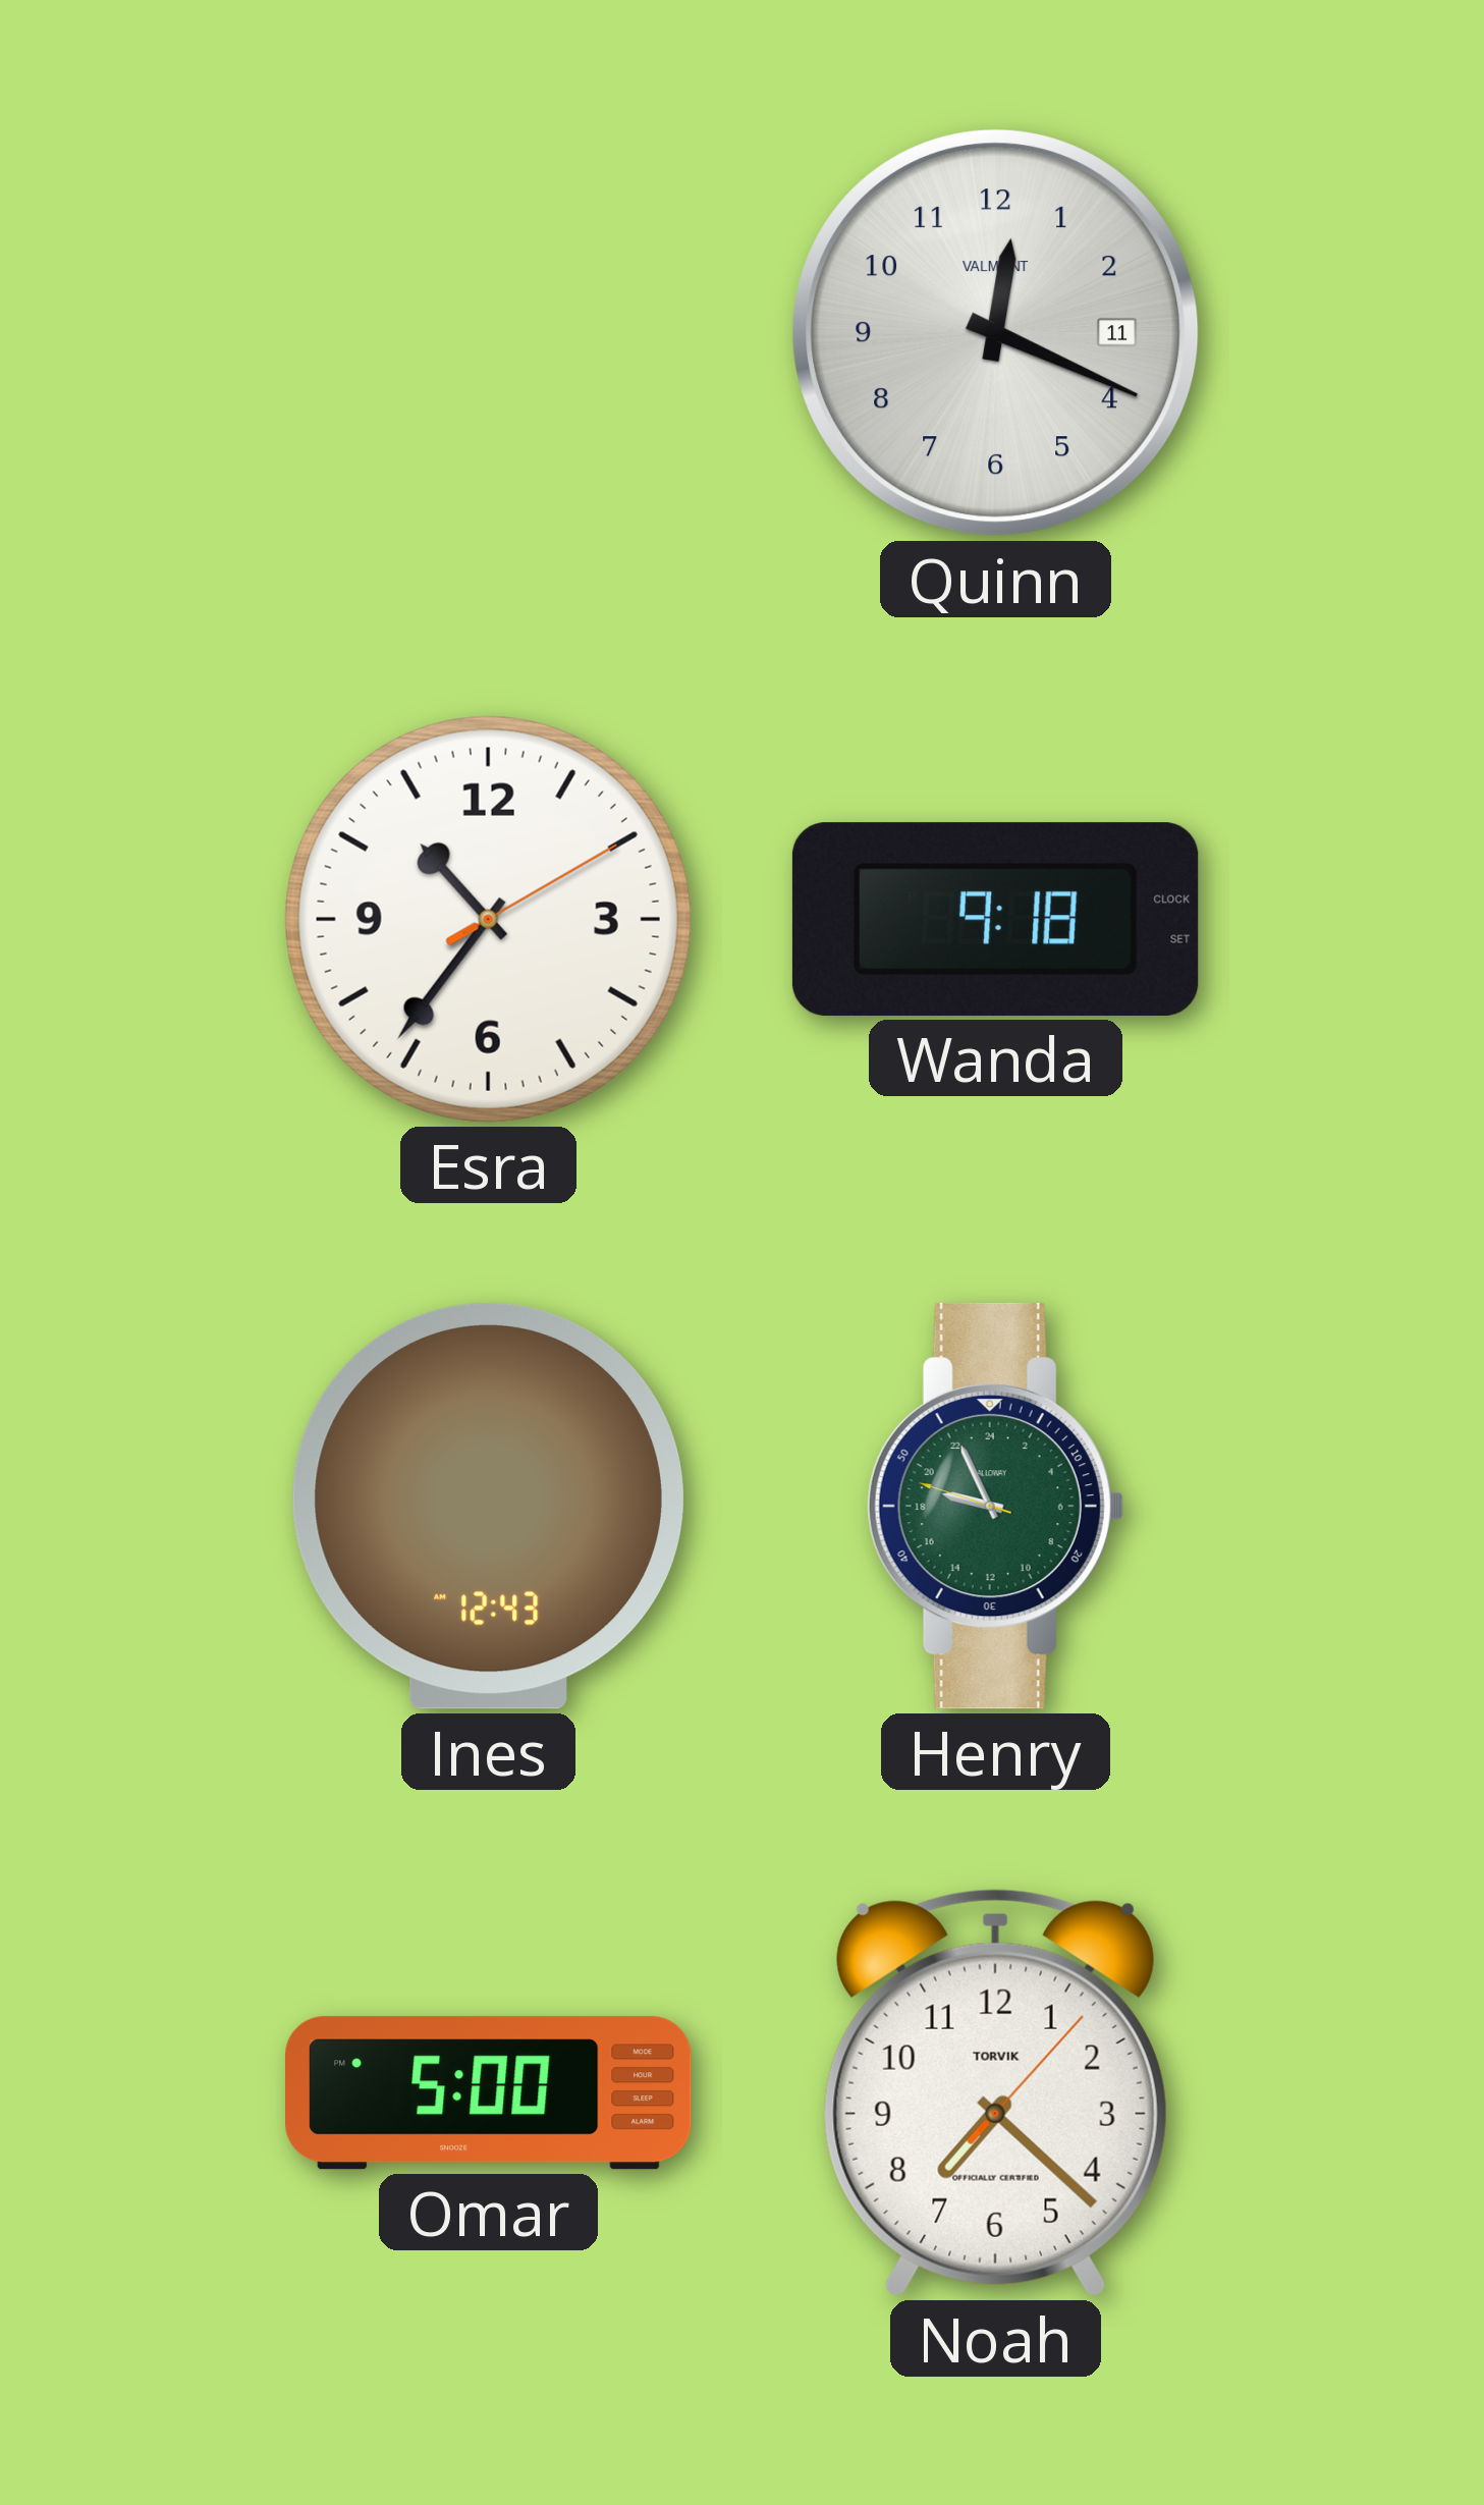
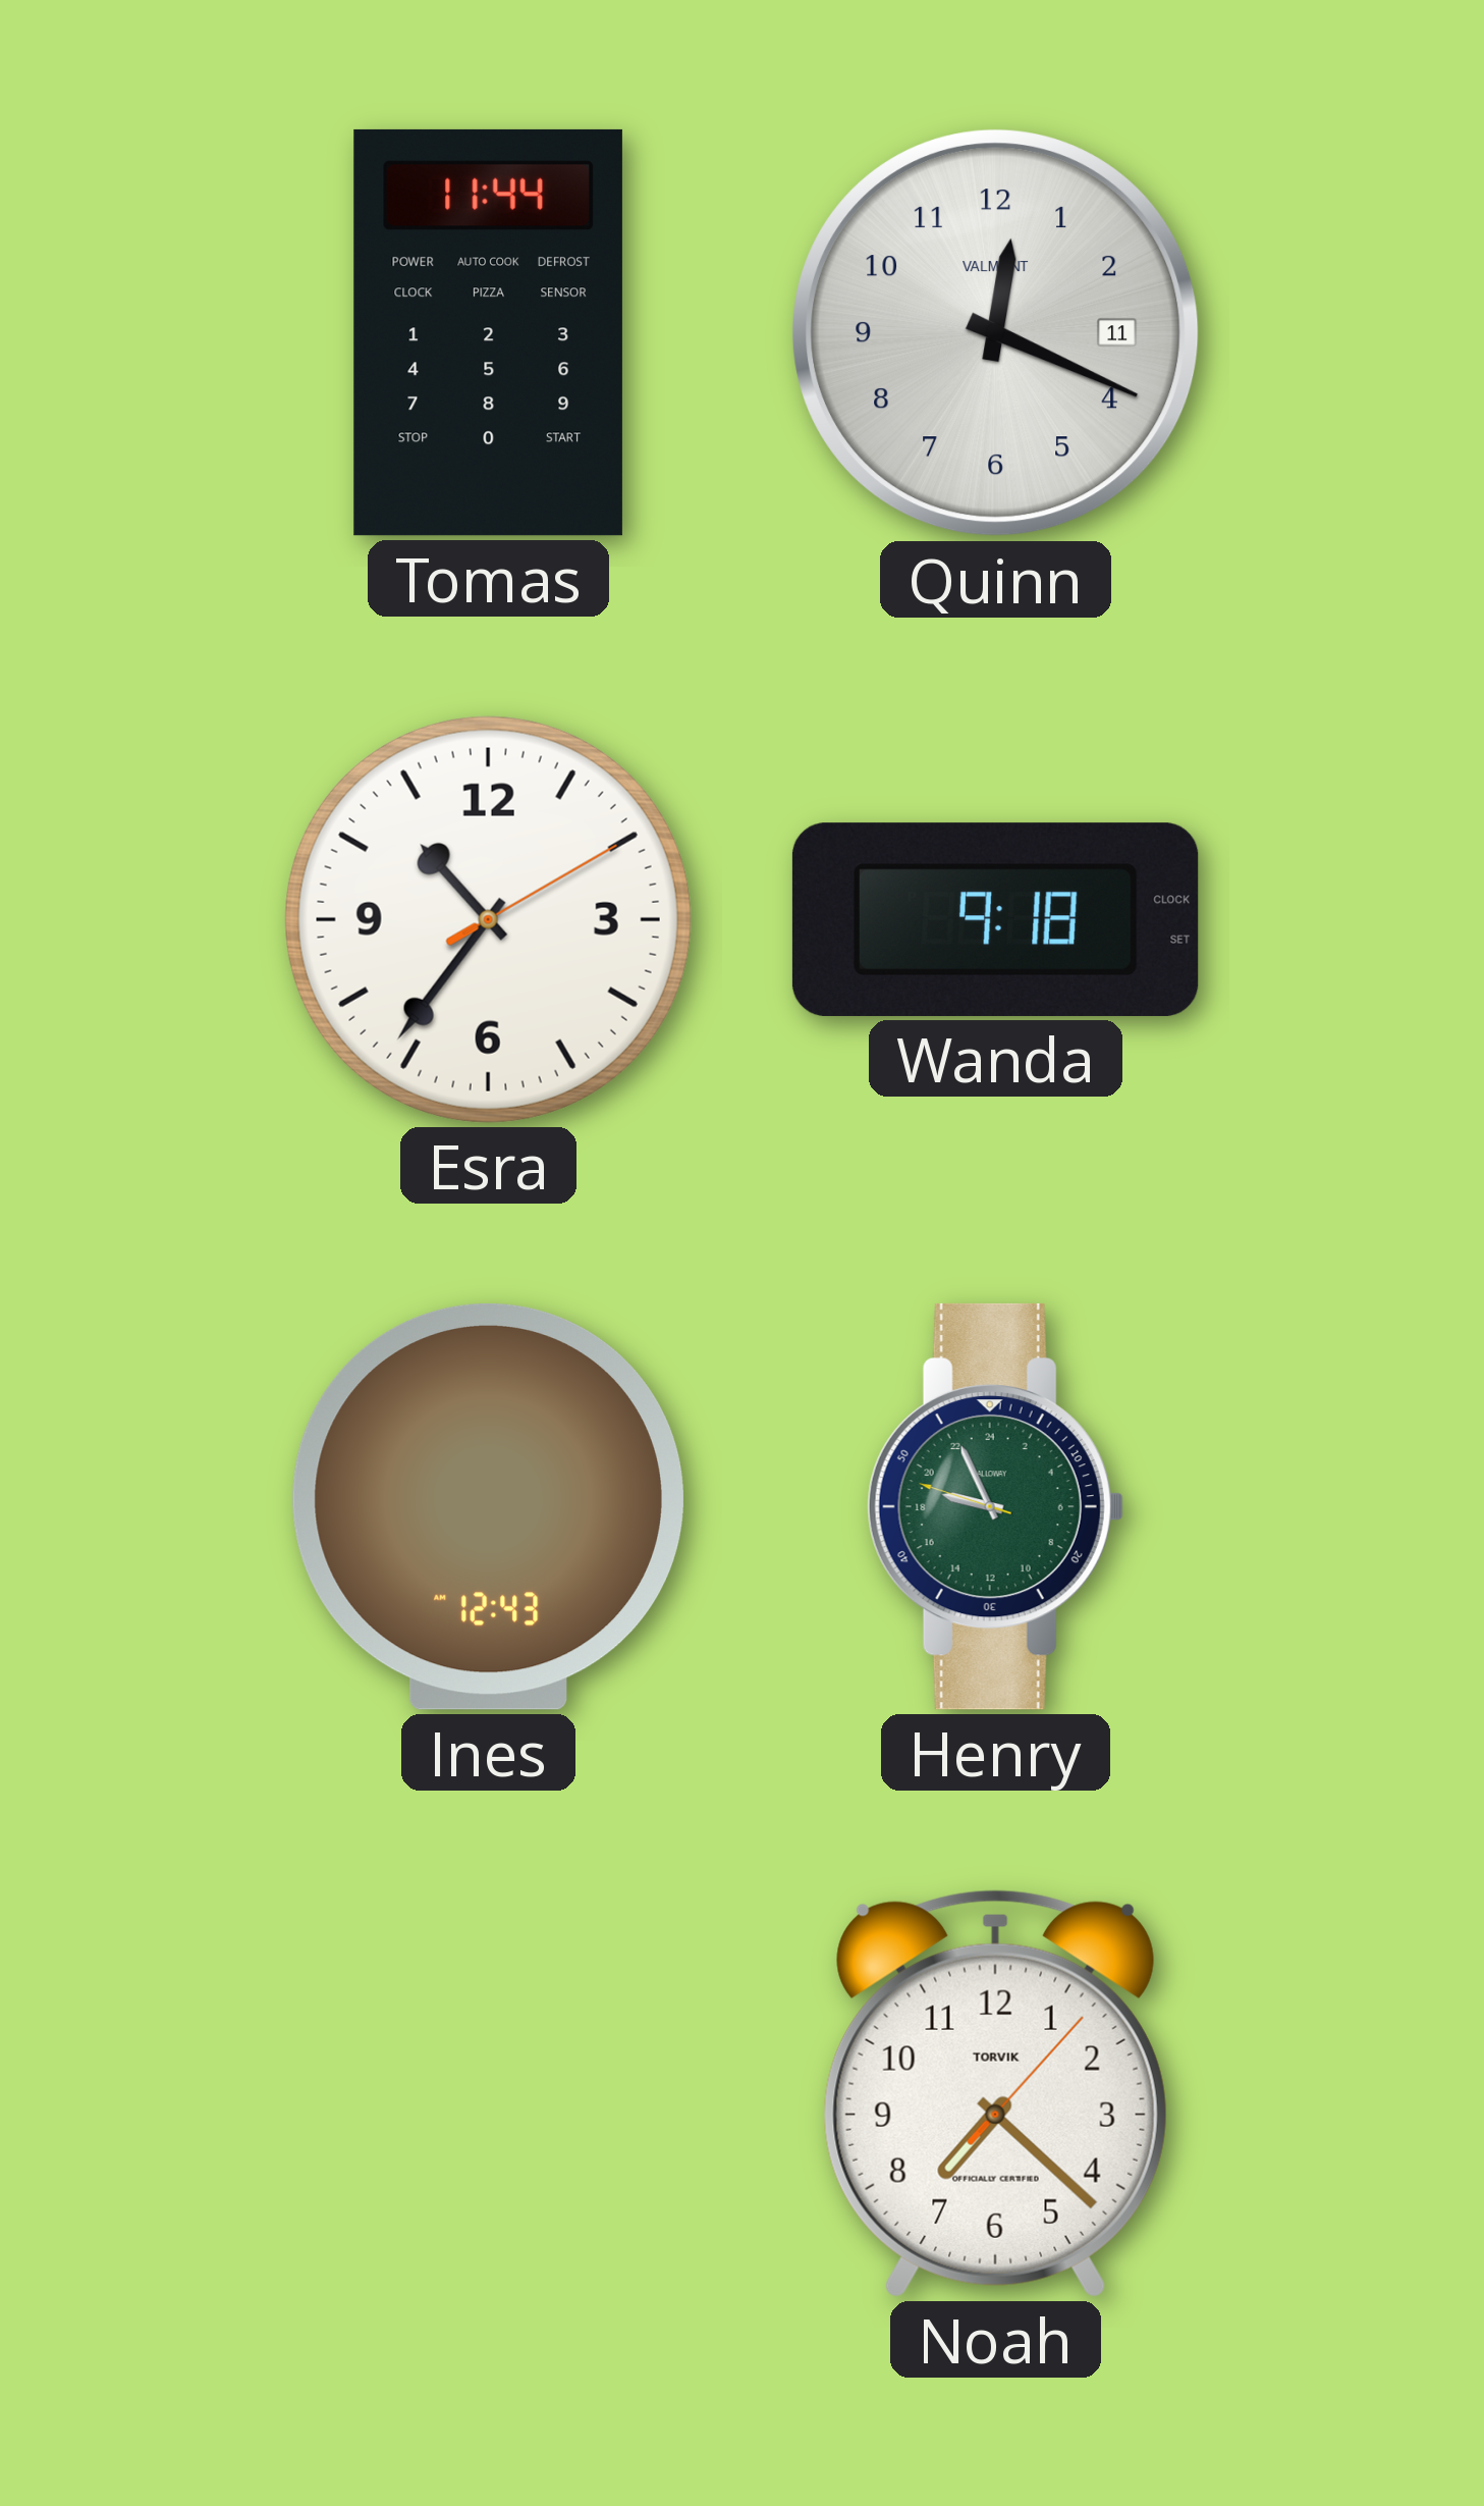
Tomas: none -> 11:44 (488, 332)
Omar: 5:00 -> none (489, 2093)
